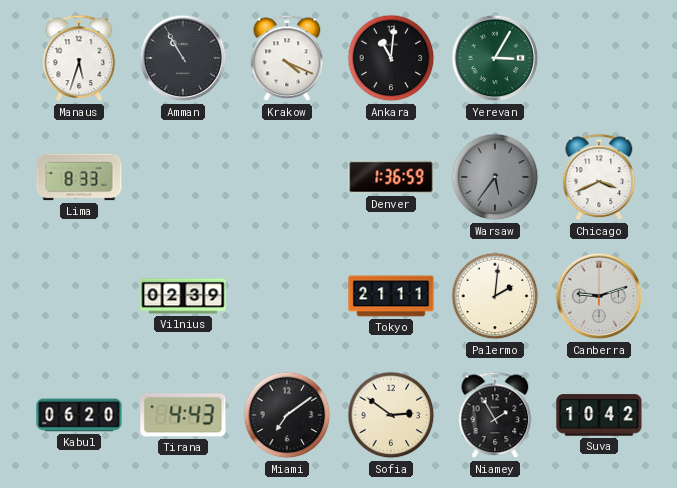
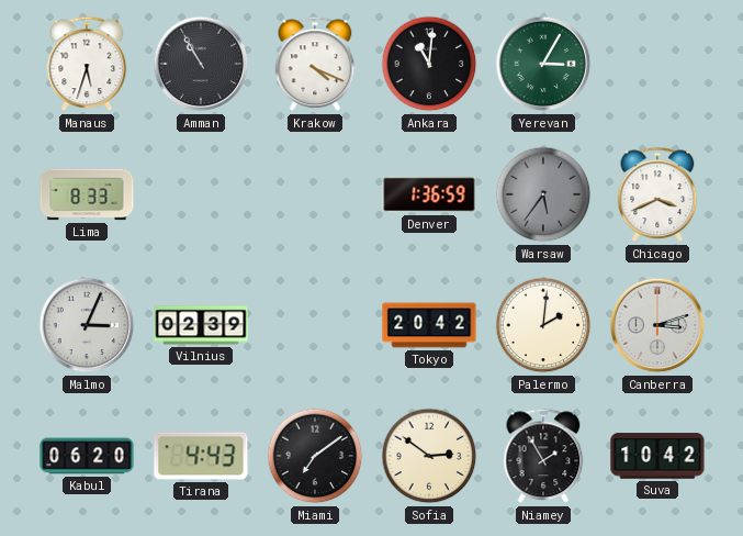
Malmo: none -> 3:04 (87, 325)
Tokyo: 21:11 -> 20:42 (429, 325)
Canberra: 9:12 -> 3:12 (657, 325)
